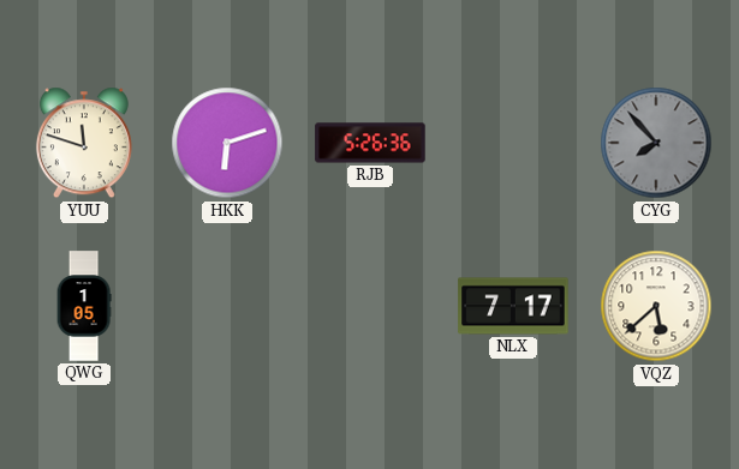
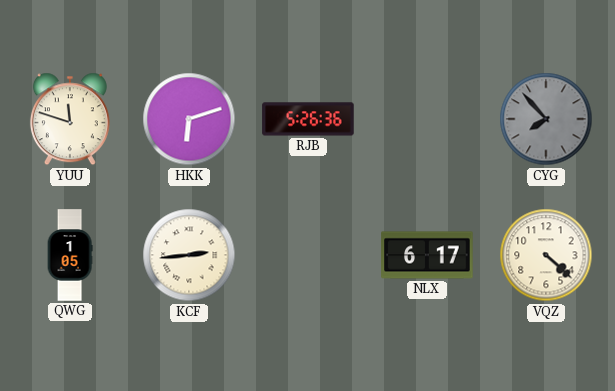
KCF: none -> 2:44 (189, 255)
NLX: 7:17 -> 6:17 (427, 255)
VQZ: 5:38 -> 4:22 (546, 255)
